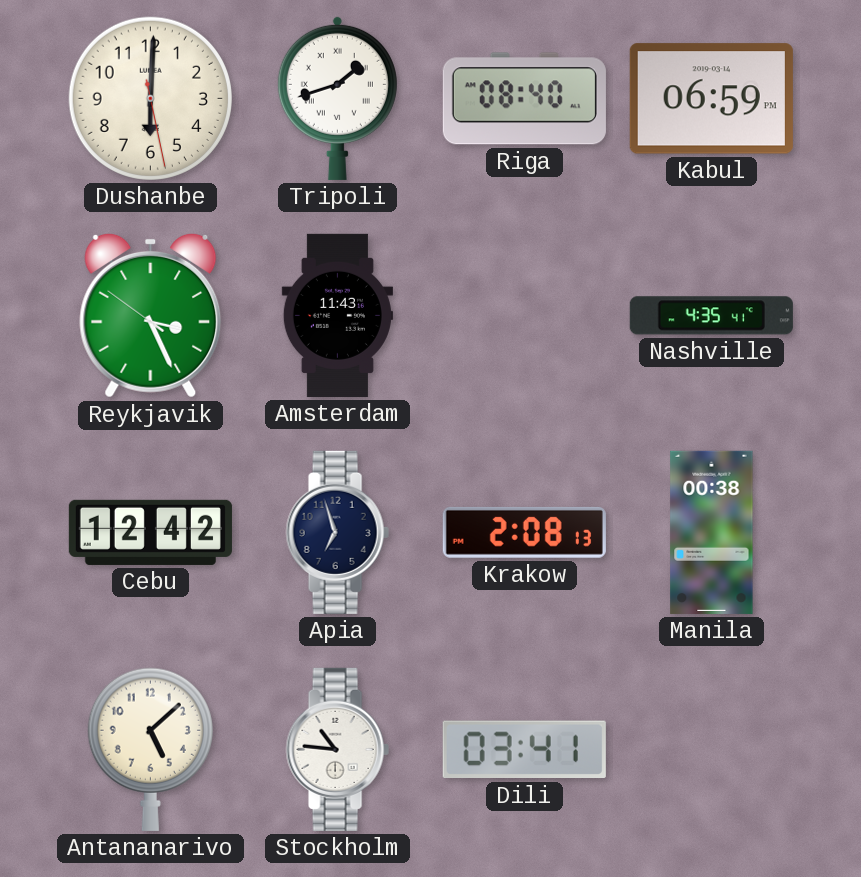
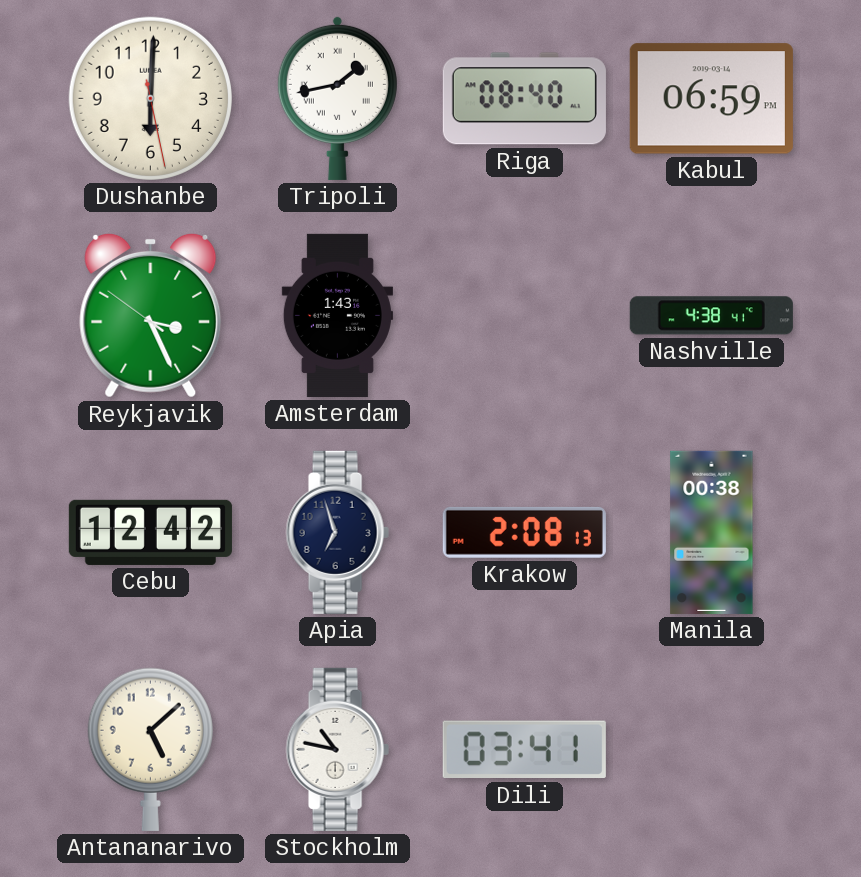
Tripoli: 1:42 -> 1:43 (337, 98)
Amsterdam: 11:43 -> 1:43 (337, 315)
Nashville: 4:35 -> 4:38 (711, 316)
Stockholm: 10:46 -> 10:47 (337, 749)
